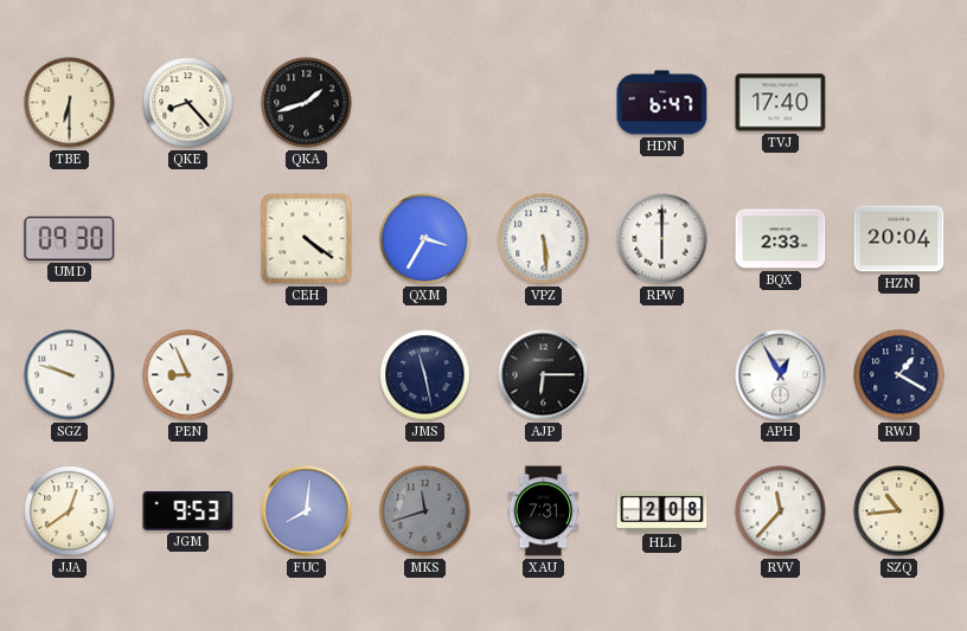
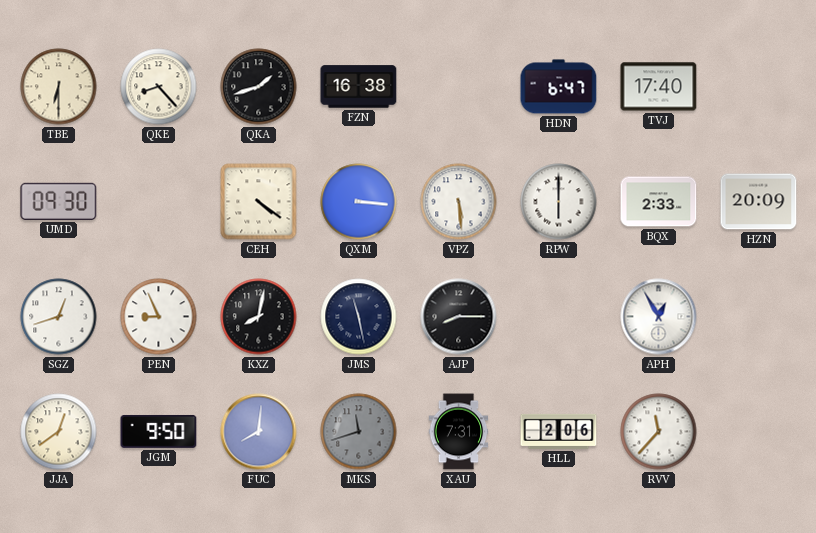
FZN: none -> 16:38 (359, 87)
QXM: 3:35 -> 3:16 (359, 202)
HZN: 20:04 -> 20:09 (759, 202)
SGZ: 9:48 -> 12:42 (59, 317)
KXZ: none -> 8:02 (259, 317)
AJP: 6:15 -> 8:15 (459, 317)
RWJ: 1:20 -> none (899, 375)
JGM: 9:53 -> 9:50 (159, 431)
HLL: 2:08 -> 2:06 (559, 431)
SZQ: 10:44 -> none (899, 511)
